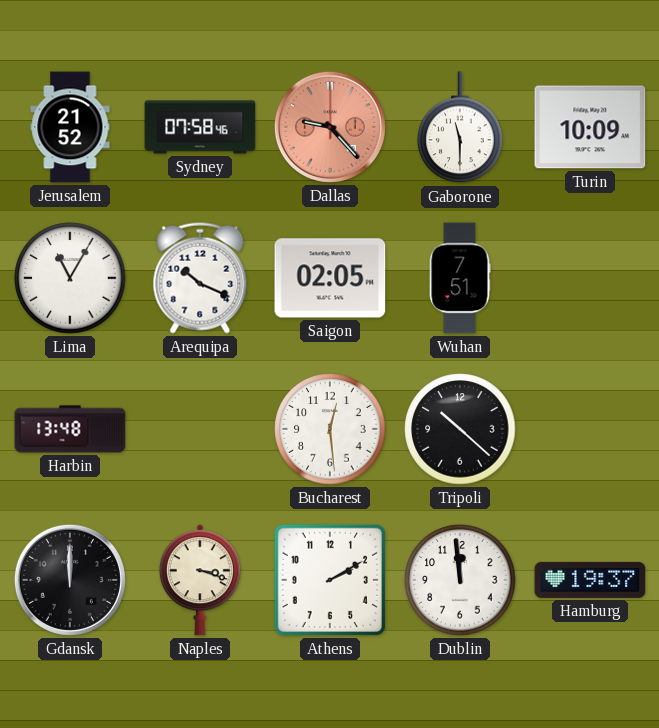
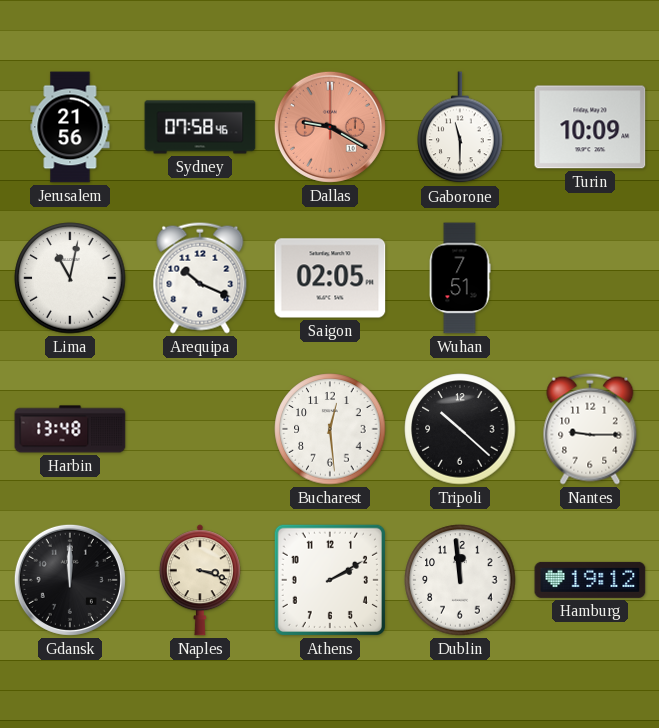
Jerusalem: 21:52 -> 21:56 (70, 127)
Dallas: 9:23 -> 9:20 (330, 127)
Lima: 11:05 -> 11:02 (70, 278)
Nantes: none -> 9:15 (590, 429)
Hamburg: 19:37 -> 19:12 (590, 580)
